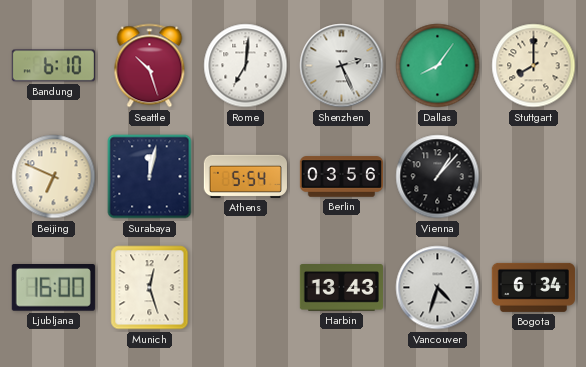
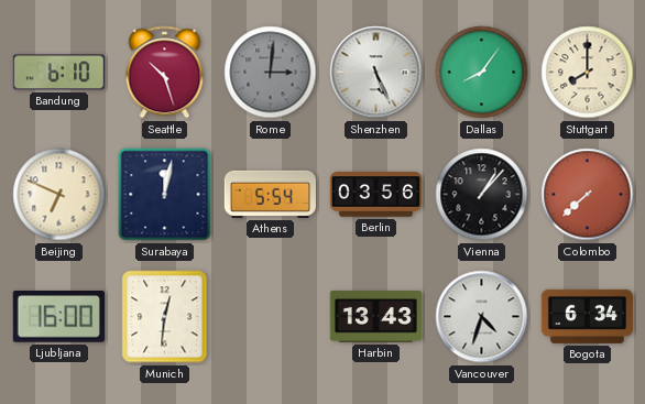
Rome: 7:01 -> 3:01 (271, 73)
Rome dial: white -> grey (271, 73)
Shenzhen: 2:26 -> 5:26 (376, 73)
Colombo: none -> 7:38 (588, 195)
Munich: 12:27 -> 12:31 (165, 317)
